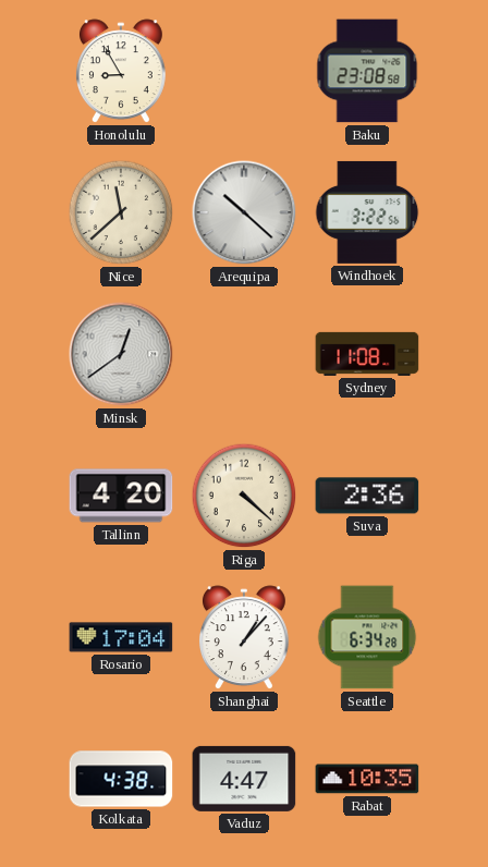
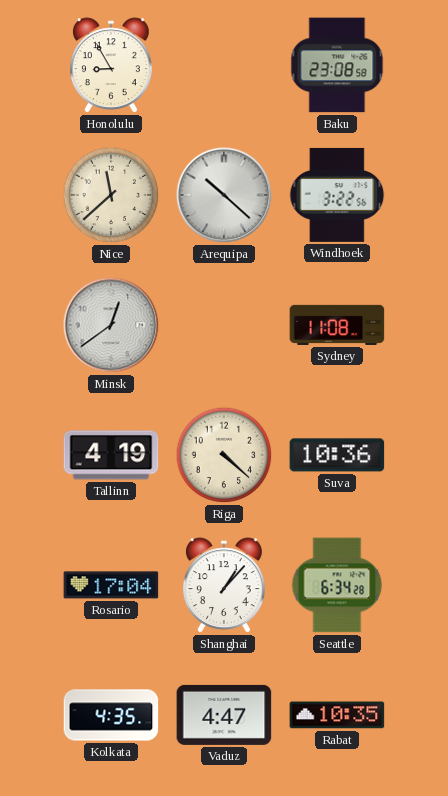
Tallinn: 4:20 -> 4:19 (111, 455)
Suva: 2:36 -> 10:36 (337, 455)
Kolkata: 4:38 -> 4:35 (111, 715)
